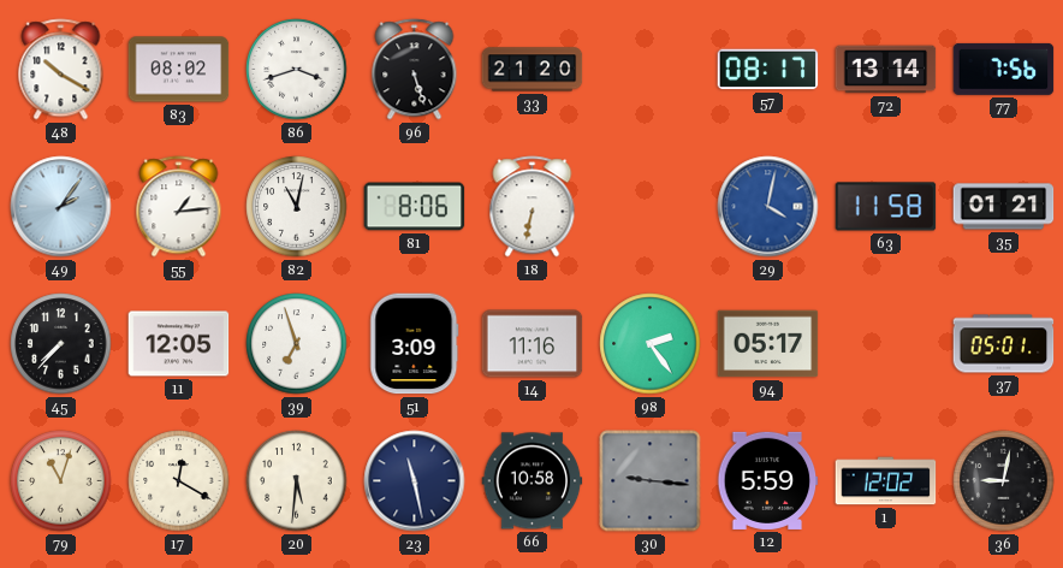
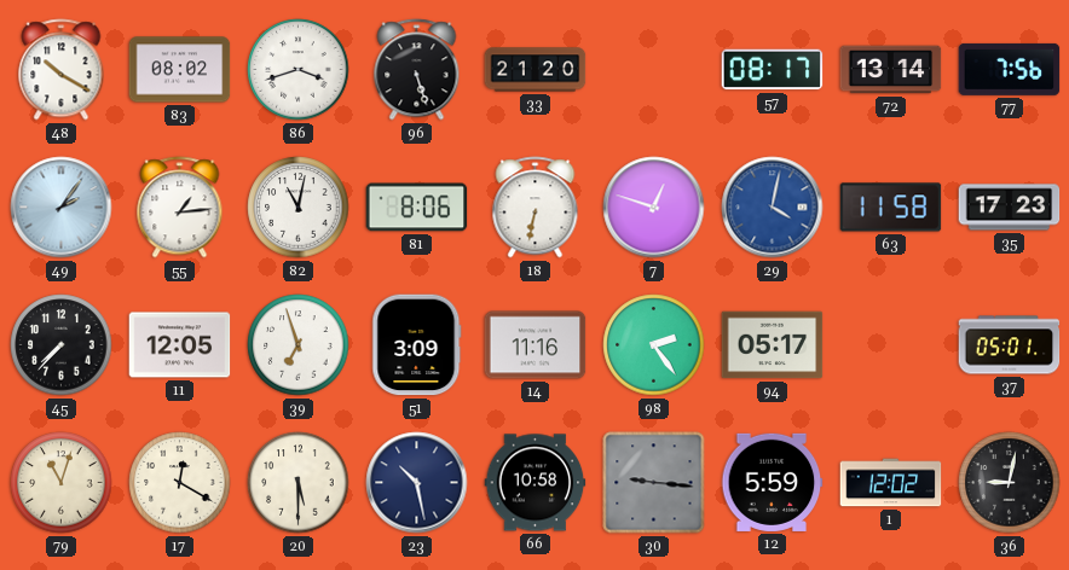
7: none -> 12:48 (654, 208)
35: 01:21 -> 17:23 (1010, 208)
20: 5:31 -> 5:30 (299, 483)
23: 11:28 -> 10:28 (417, 483)
